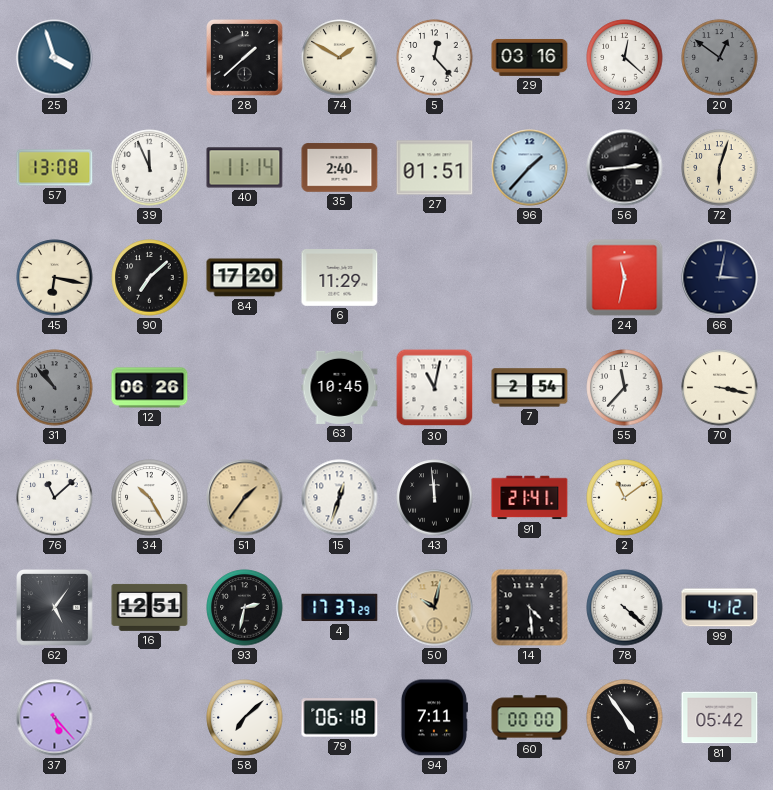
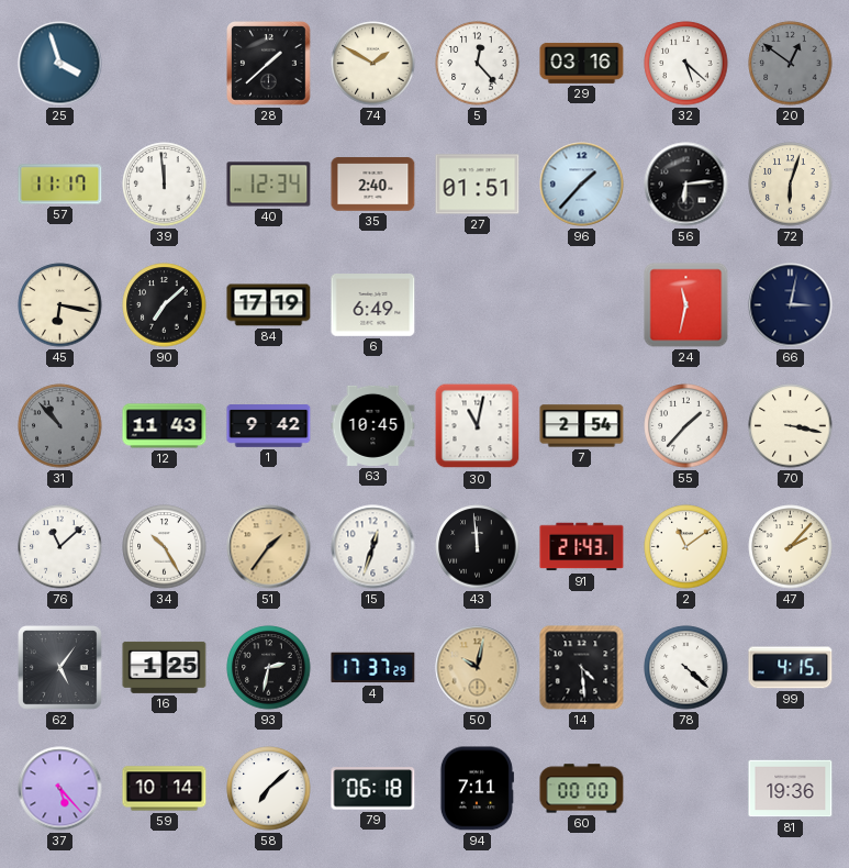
32: 12:22 -> 5:22 (686, 64)
57: 13:08 -> 11:17 (60, 185)
39: 11:56 -> 11:59 (165, 185)
40: 11:14 -> 12:34 (269, 185)
56: 2:44 -> 6:14 (686, 185)
84: 17:20 -> 17:19 (269, 305)
6: 11:29 -> 6:49 (373, 305)
12: 06:26 -> 11:43 (165, 426)
1: none -> 9:42 (269, 426)
55: 11:37 -> 1:37 (686, 426)
91: 21:41 -> 21:43 (582, 547)
47: none -> 2:07 (791, 547)
16: 12:51 -> 1:25 (165, 667)
99: 4:12 -> 4:15 (791, 668)
59: none -> 10:14 (165, 789)
87: 4:54 -> none (625, 718)
81: 05:42 -> 19:36 (791, 789)
